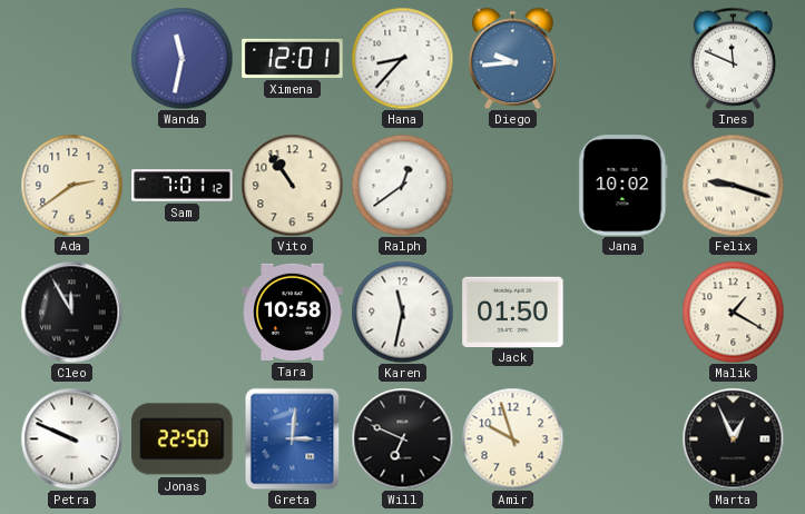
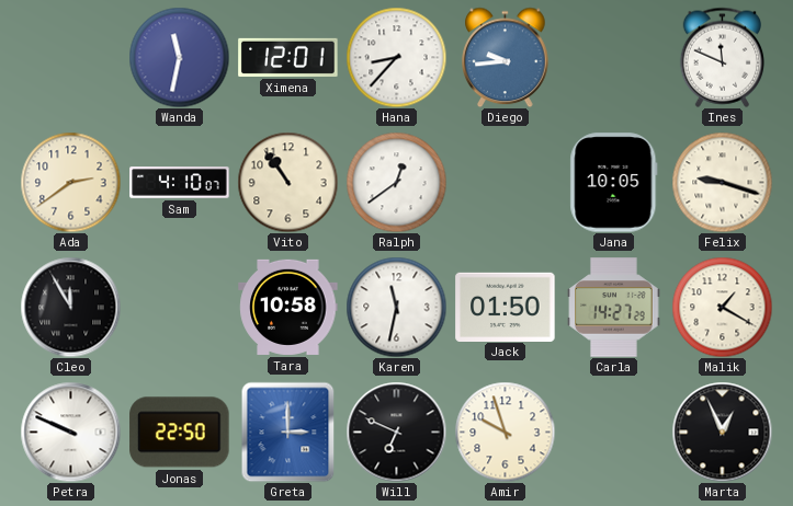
Sam: 7:01 -> 4:10 (180, 183)
Jana: 10:02 -> 10:05 (614, 183)
Carla: none -> 14:27 (614, 308)
Greta: 3:01 -> 3:00 (288, 432)
